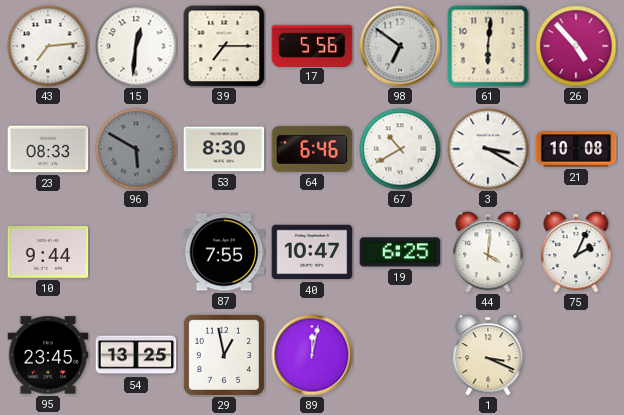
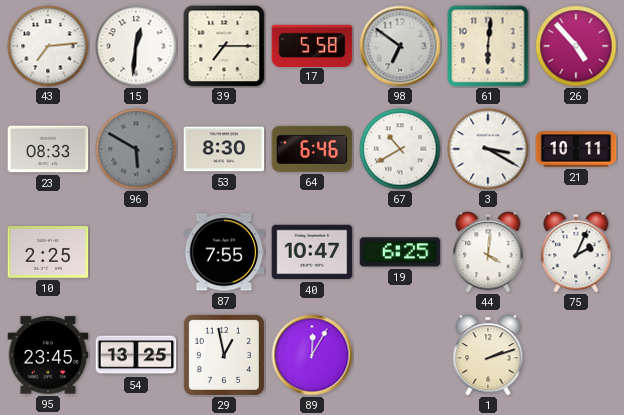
17: 5:56 -> 5:58 (312, 45)
21: 10:08 -> 10:11 (576, 149)
10: 9:44 -> 2:25 (48, 252)
89: 12:02 -> 12:05 (312, 355)
1: 3:19 -> 2:12 (488, 355)
